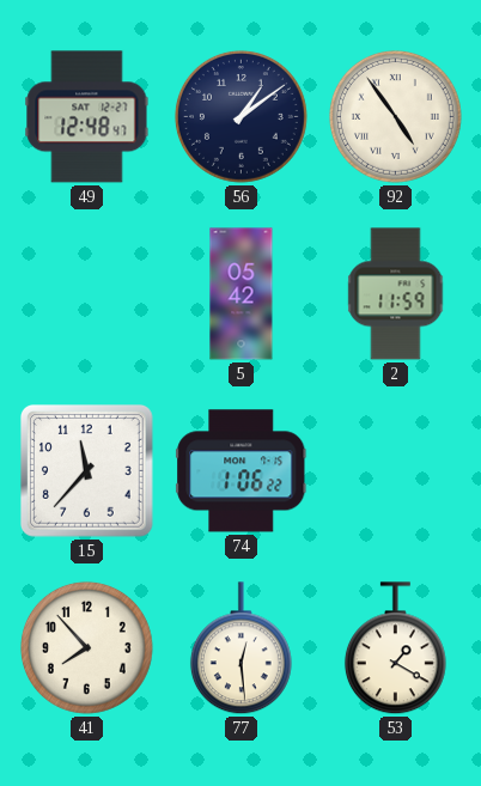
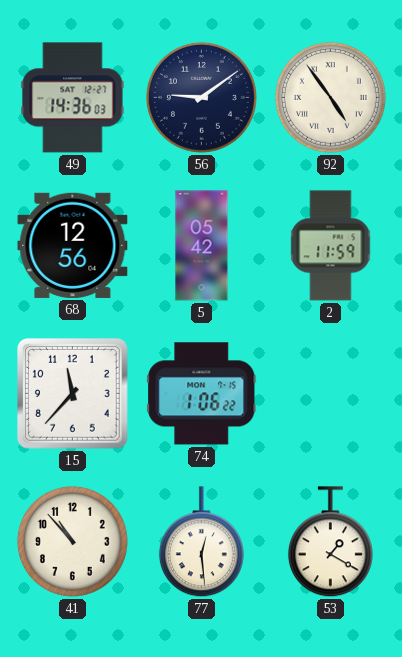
49: 12:48 -> 14:36 (73, 98)
56: 1:09 -> 9:09 (201, 97)
68: none -> 12:56 (73, 245)
41: 7:53 -> 10:53 (72, 541)
